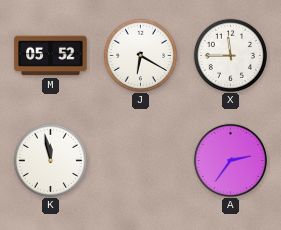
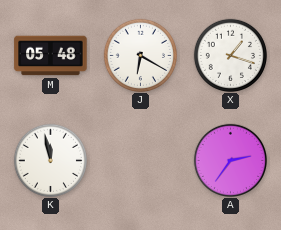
M: 05:52 -> 05:48 (51, 56)
X: 11:45 -> 1:18 (230, 55)
